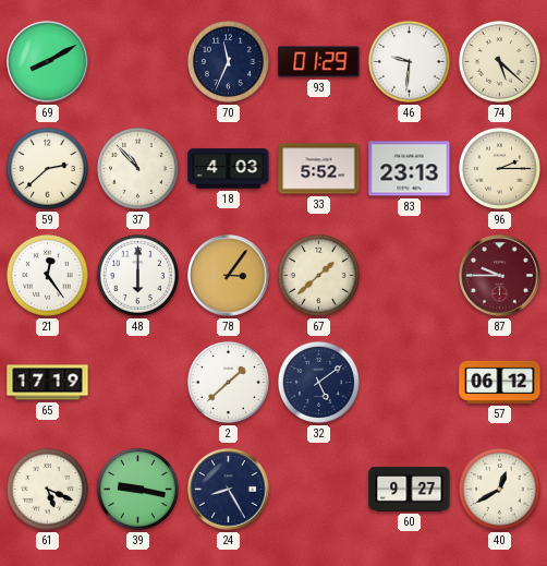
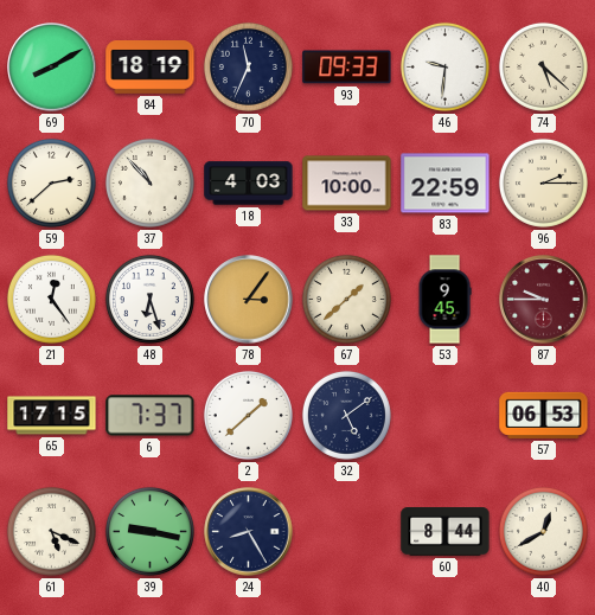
84: none -> 18:19 (151, 68)
93: 01:29 -> 09:33 (347, 68)
33: 5:52 -> 10:00 (347, 184)
83: 23:13 -> 22:59 (446, 184)
48: 6:00 -> 6:27 (149, 299)
53: none -> 9:45 (444, 300)
65: 17:19 -> 17:15 (52, 416)
6: none -> 7:37 (151, 416)
57: 06:12 -> 06:53 (544, 415)
60: 9:27 -> 8:44 (446, 532)
